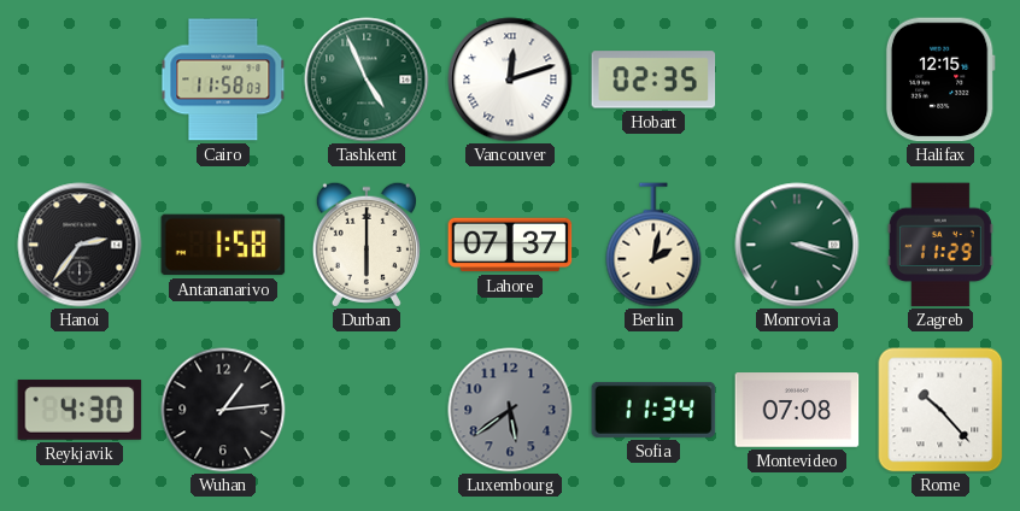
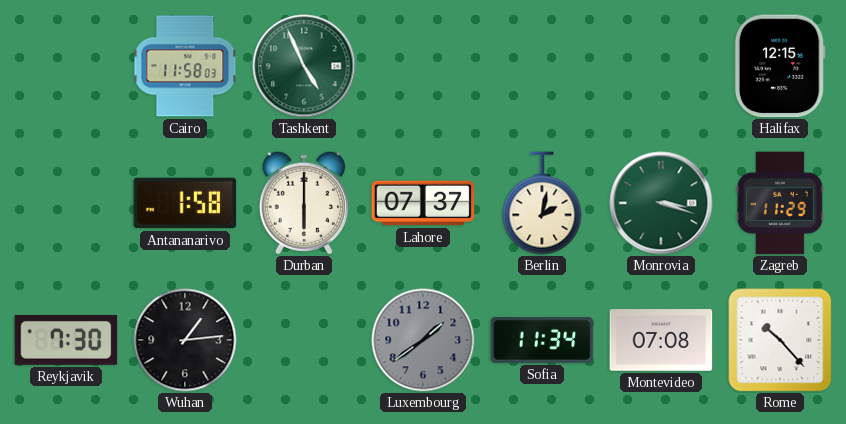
Vancouver: 12:12 -> none (510, 80)
Hobart: 02:35 -> none (653, 80)
Hanoi: 2:36 -> none (80, 245)
Reykjavik: 4:30 -> 7:30 (66, 340)
Luxembourg: 5:39 -> 1:39 (423, 340)
